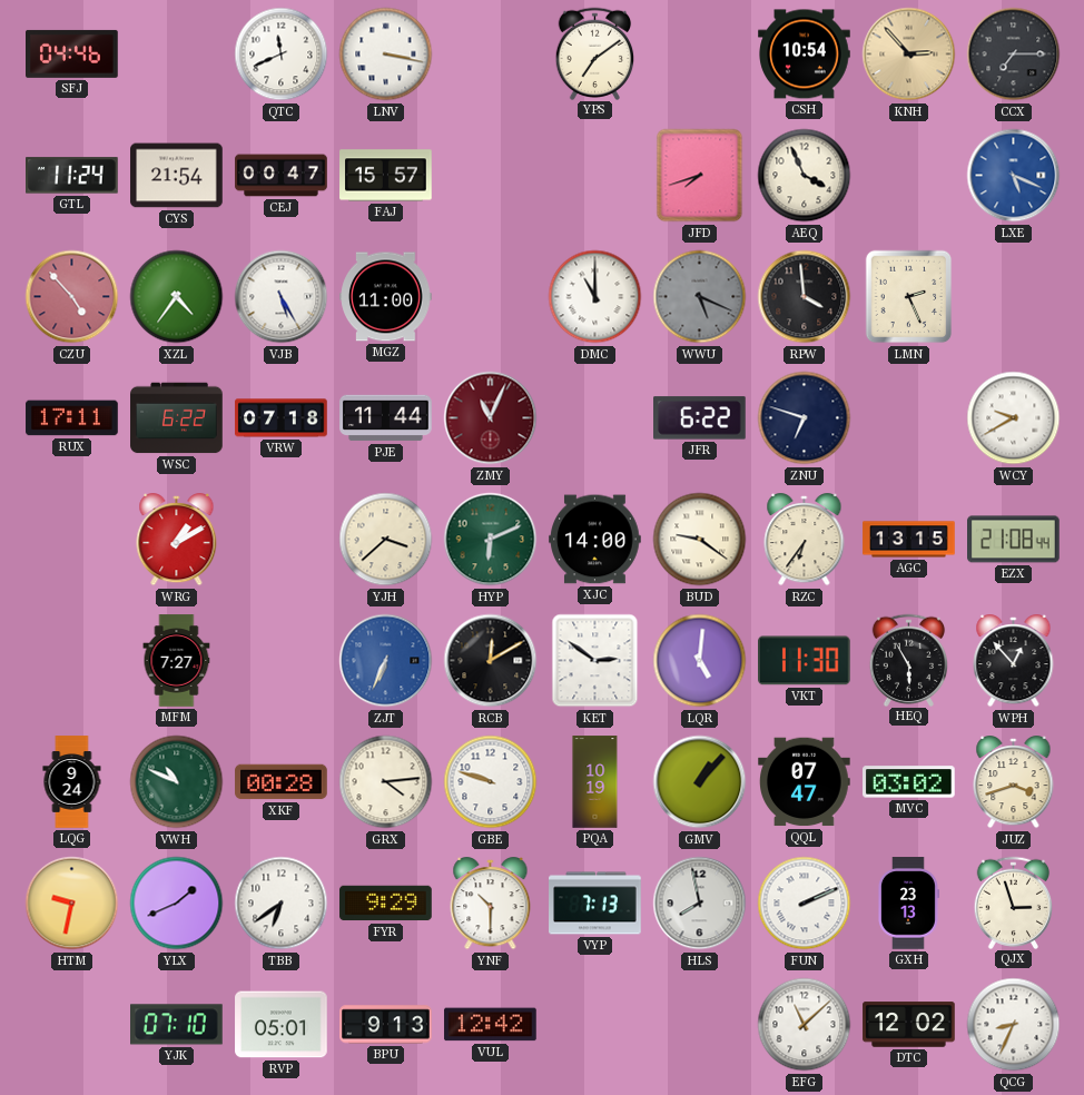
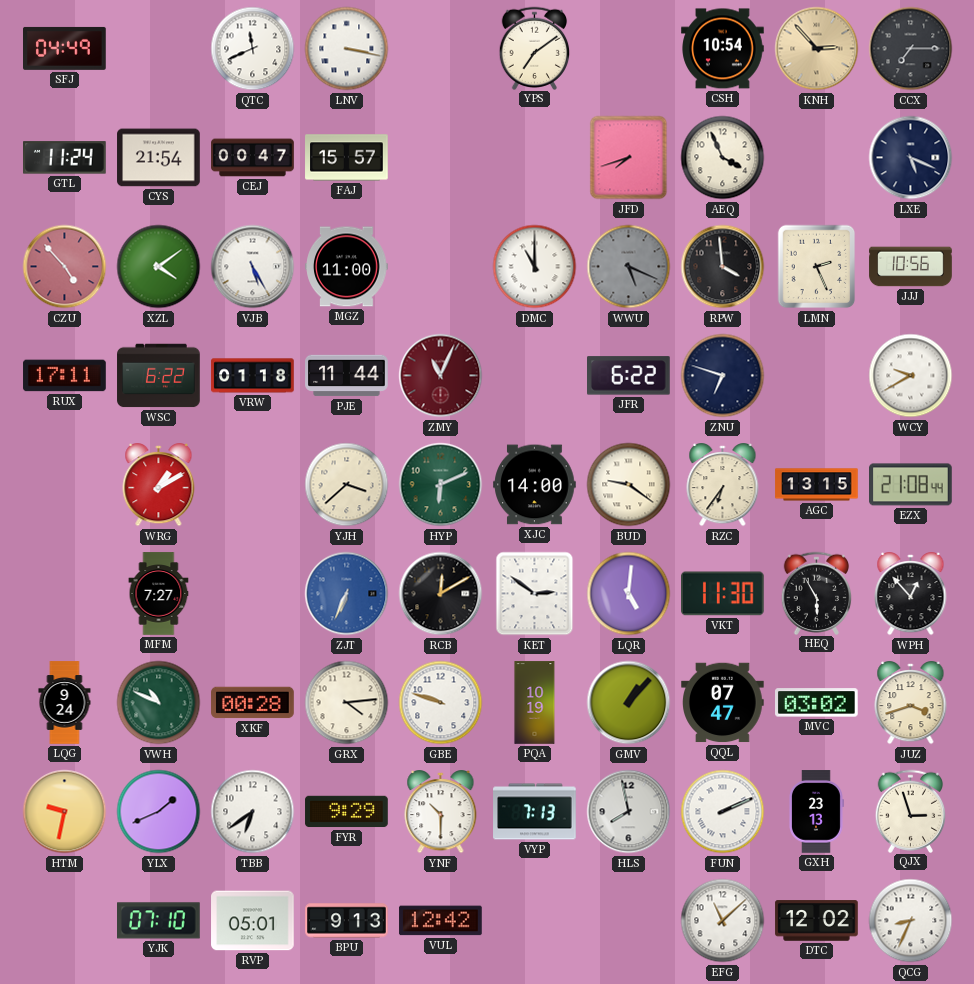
SFJ: 04:46 -> 04:49 (65, 48)
LXE dial: blue -> navy (911, 158)
XZL: 4:36 -> 4:09 (159, 267)
JJJ: none -> 10:56 (911, 267)
VRW: 07:18 -> 01:18 (253, 376)
